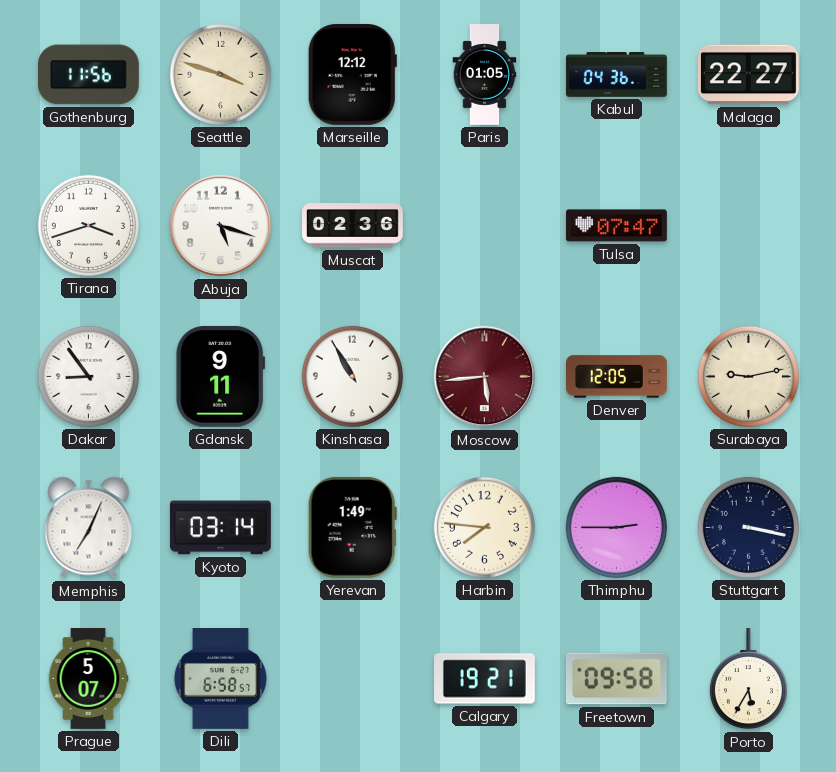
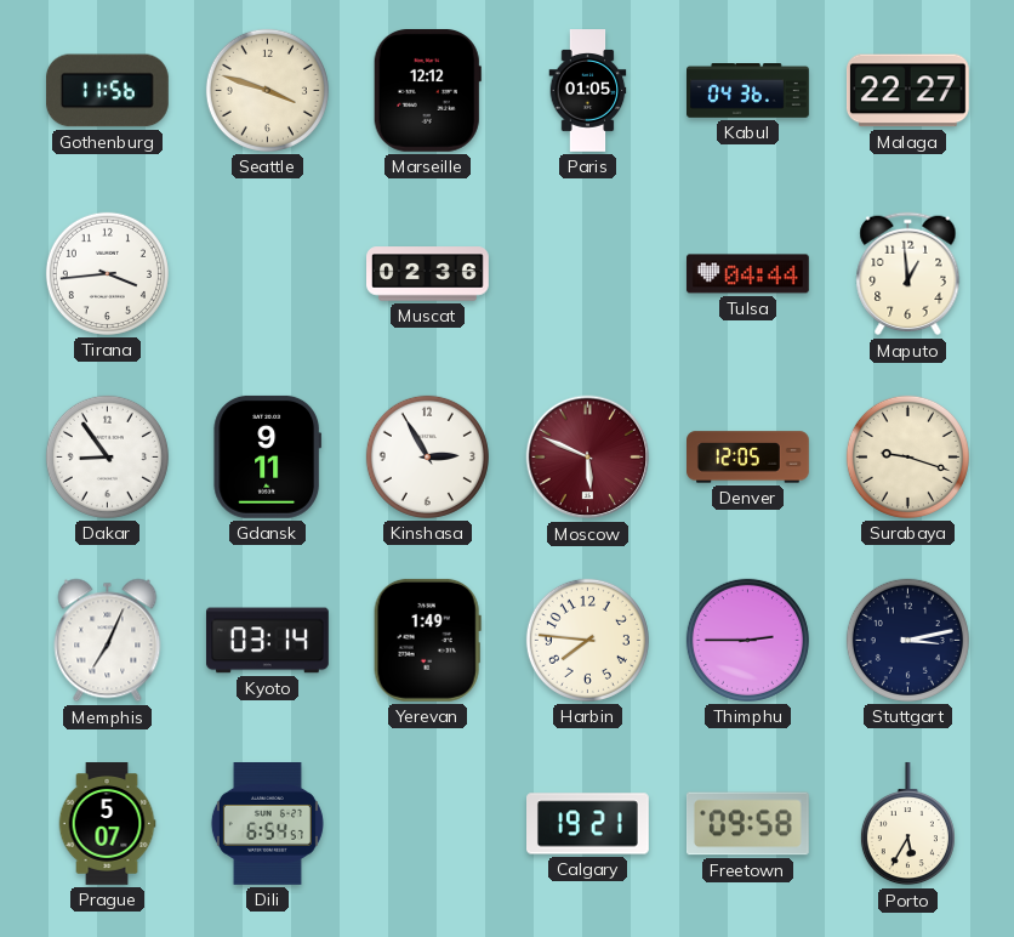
Tirana: 3:42 -> 3:44 (107, 273)
Abuja: 5:18 -> none (221, 226)
Tulsa: 07:47 -> 04:44 (747, 274)
Maputo: none -> 12:59 (908, 274)
Kinshasa: 10:55 -> 2:55 (427, 456)
Moscow: 5:44 -> 5:49 (588, 458)
Surabaya: 9:13 -> 9:18 (907, 456)
Stuttgart: 3:17 -> 3:13 (907, 640)
Dili: 6:58 -> 6:54 (267, 824)
